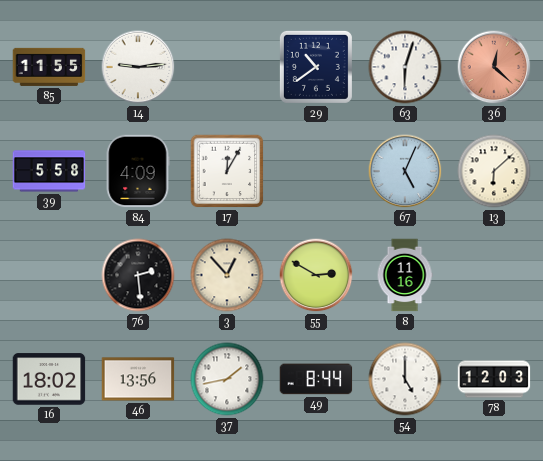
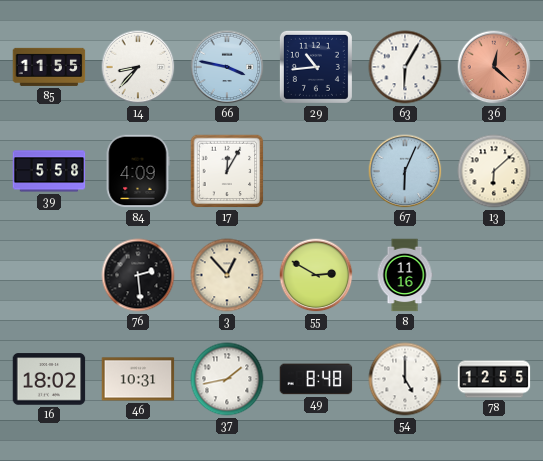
14: 9:14 -> 8:37 (138, 67)
66: none -> 3:47 (227, 67)
29: 10:39 -> 10:44 (316, 67)
63: 6:03 -> 6:05 (405, 67)
67: 5:04 -> 6:04 (405, 171)
46: 13:56 -> 10:31 (138, 379)
49: 8:44 -> 8:48 (316, 379)
78: 12:03 -> 12:55 (494, 379)
